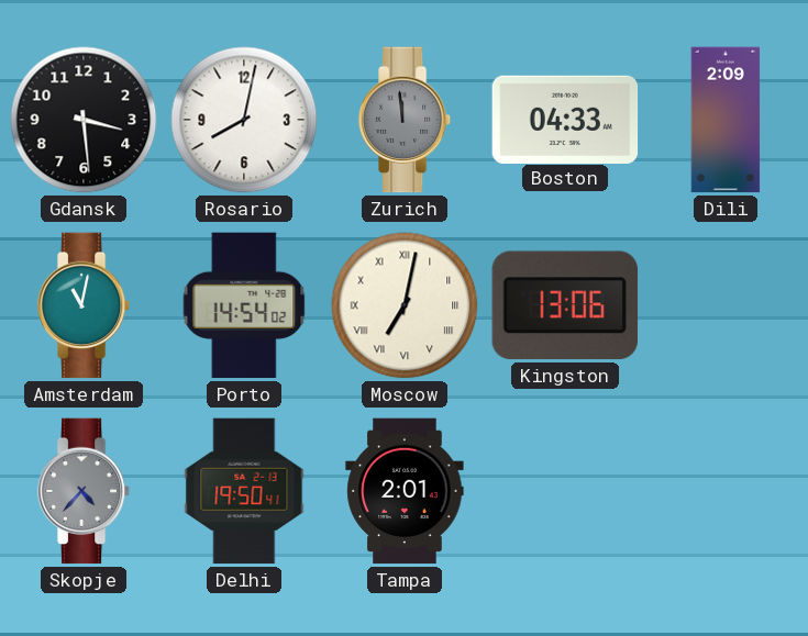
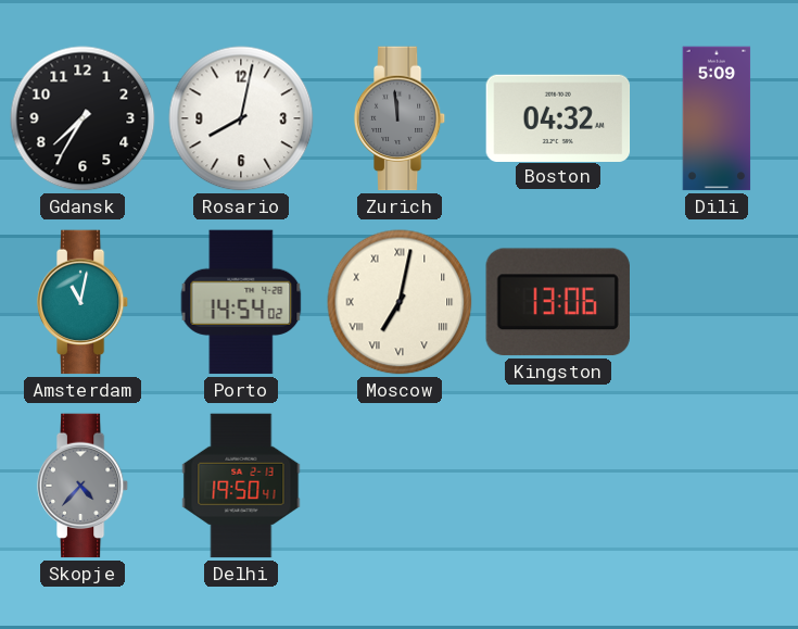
Gdansk: 3:29 -> 7:35 (83, 118)
Boston: 04:33 -> 04:32 (558, 117)
Dili: 2:09 -> 5:09 (717, 118)
Tampa: 2:01 -> none (405, 491)
